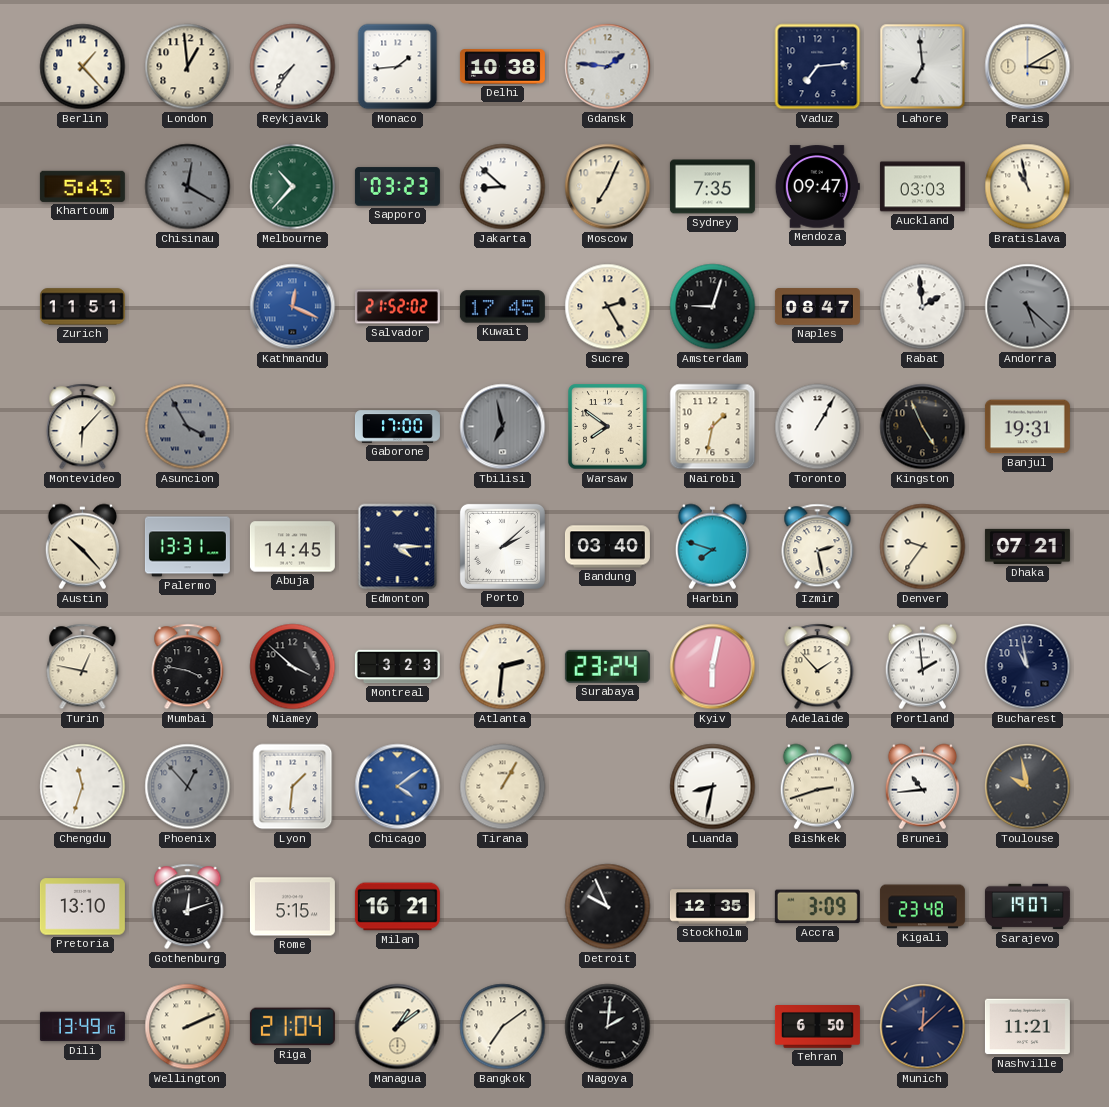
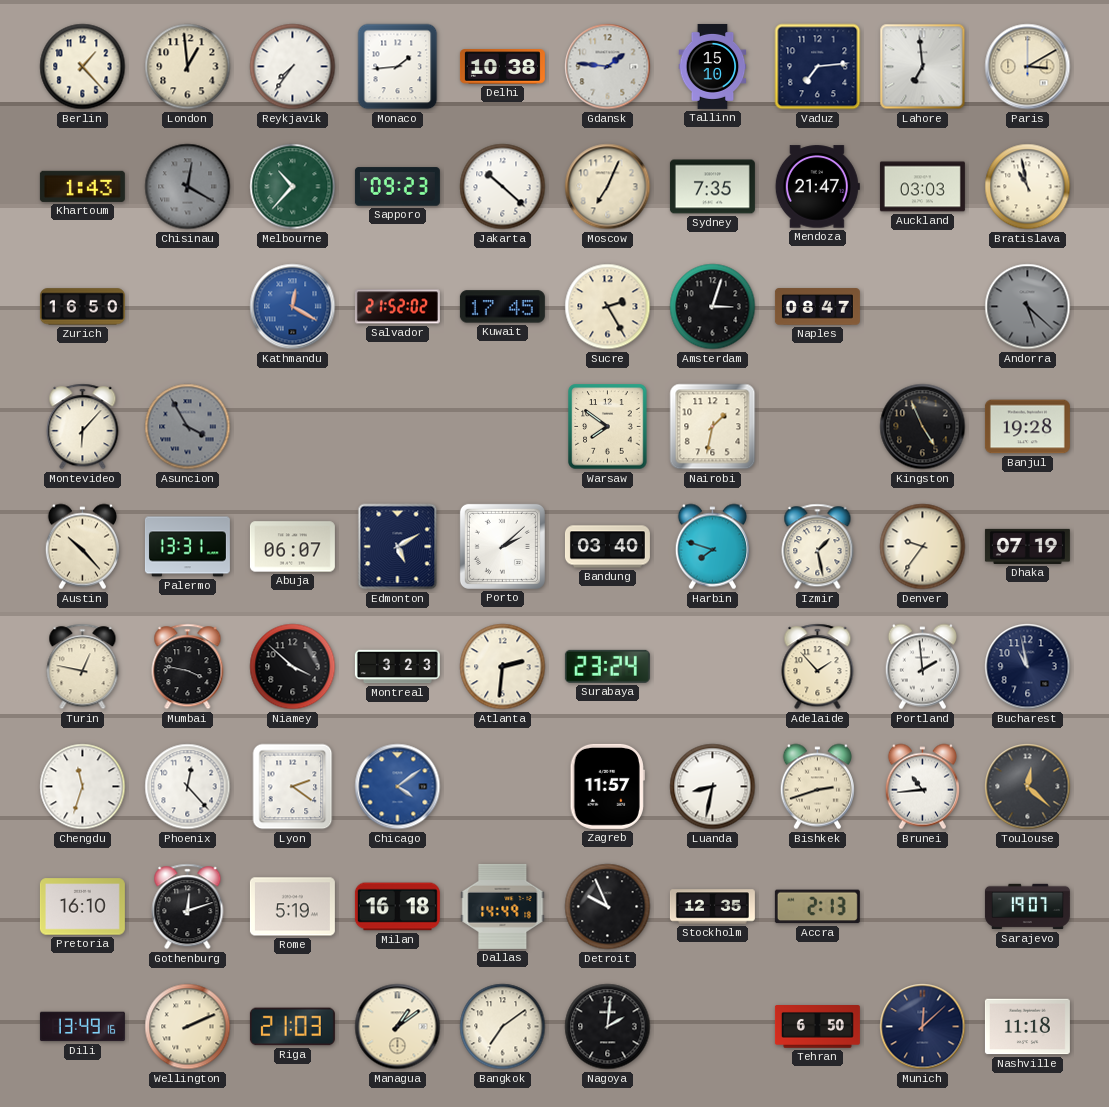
Tallinn: none -> 15:10 (713, 66)
Khartoum: 5:43 -> 1:43 (82, 186)
Sapporo: 03:23 -> 09:23 (397, 187)
Jakarta: 8:52 -> 10:22 (503, 187)
Mendoza: 09:47 -> 21:47 (817, 187)
Zurich: 11:51 -> 16:50 (82, 307)
Kathmandu: 12:19 -> 12:20 (293, 307)
Amsterdam: 9:03 -> 3:03 (713, 307)
Rabat: 1:59 -> none (923, 307)
Gaborone: 17:00 -> none (397, 427)
Tbilisi: 6:58 -> none (503, 427)
Toronto: 1:05 -> none (818, 427)
Banjul: 19:31 -> 19:28 (1027, 427)
Abuja: 14:45 -> 06:07 (292, 547)
Edmonton: 4:15 -> 5:10 (398, 547)
Izmir: 2:28 -> 1:28 (818, 547)
Dhaka: 07:21 -> 07:19 (1027, 546)
Kyiv: 6:02 -> none (713, 667)
Phoenix: 12:53 -> 12:23 (188, 787)
Phoenix dial: grey -> white (188, 787)
Lyon: 1:31 -> 2:21 (293, 787)
Tirana: 1:05 -> none (503, 787)
Zagreb: none -> 11:57 (607, 786)
Toulouse: 9:58 -> 12:22 (1028, 787)
Pretoria: 13:10 -> 16:10 (82, 907)
Rome: 5:15 -> 5:19 (292, 907)
Milan: 16:21 -> 16:18 (397, 907)
Dallas: none -> 14:49 (503, 906)
Accra: 3:09 -> 2:13 (817, 907)
Kigali: 23:48 -> none (922, 907)
Riga: 21:04 -> 21:03 (292, 1027)
Nashville: 11:21 -> 11:18 (1027, 1027)
